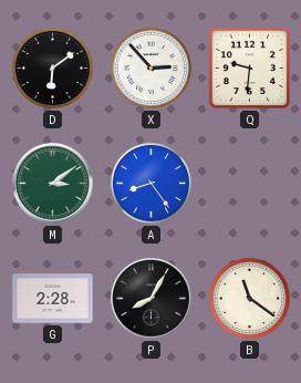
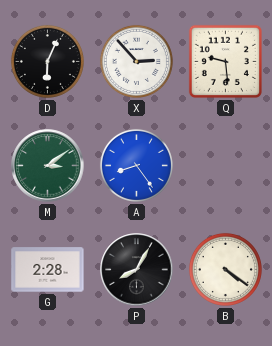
D: 6:09 -> 6:04 (47, 61)
Q: 9:31 -> 9:29 (225, 61)
B: 11:21 -> 4:21 (225, 269)
